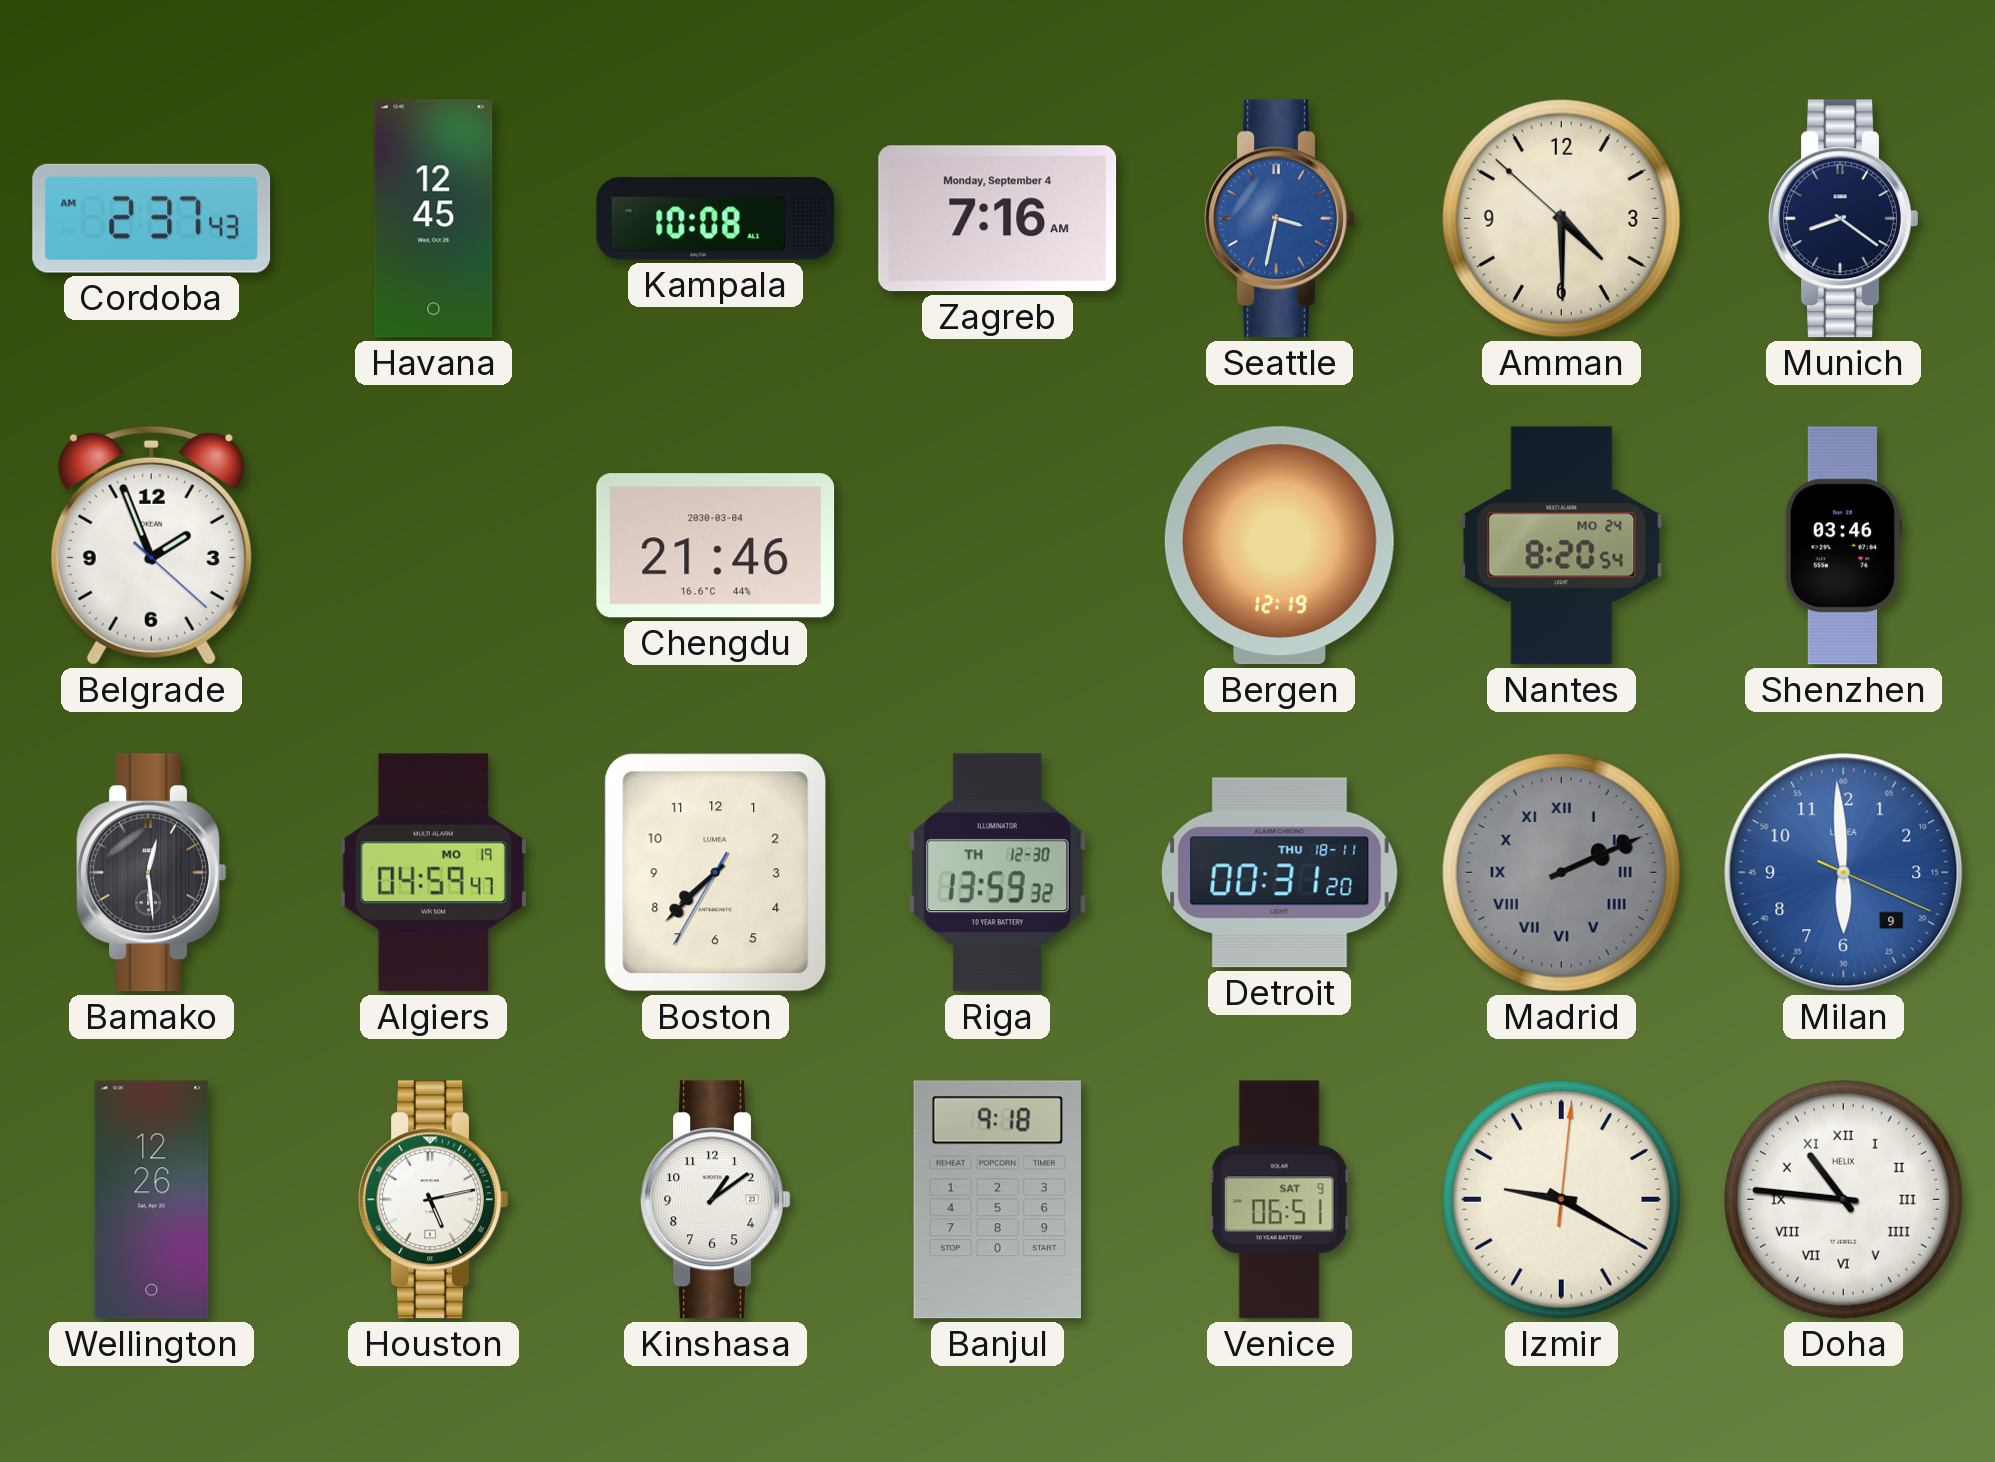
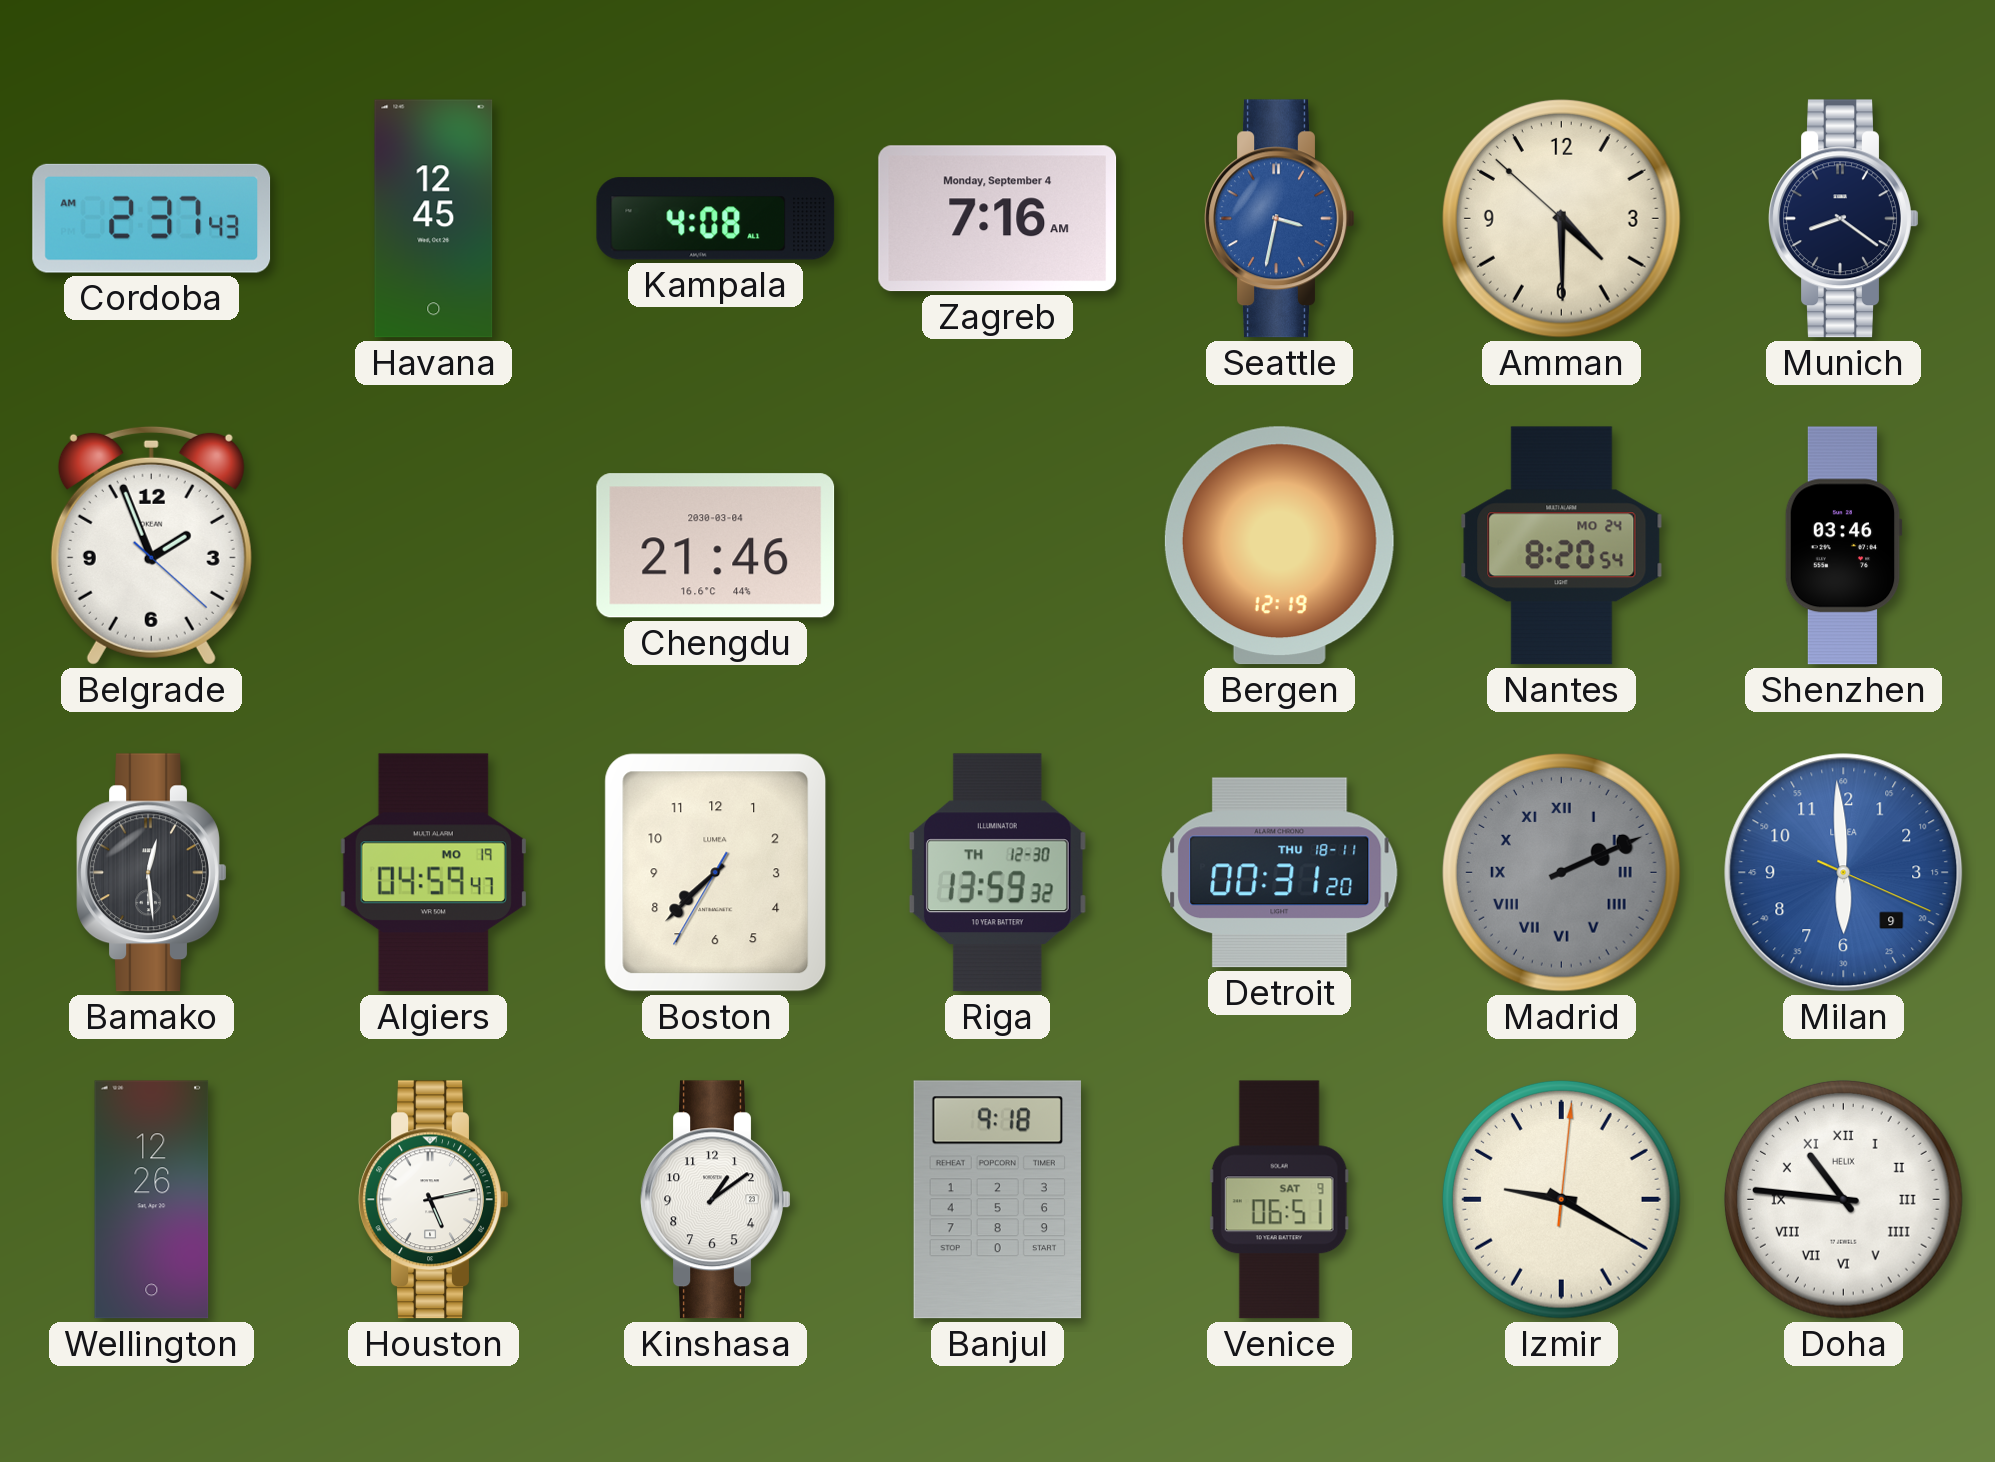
Kampala: 10:08 -> 4:08 (716, 219)
